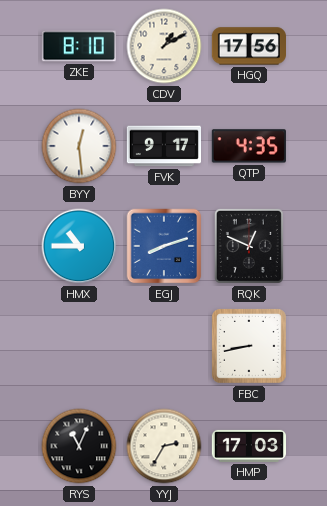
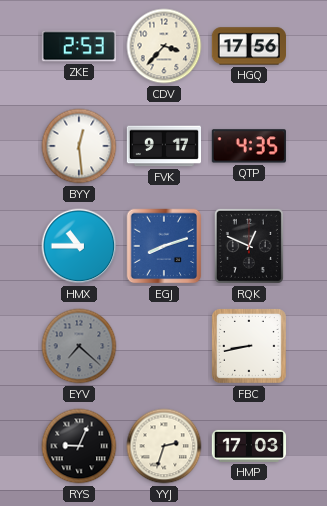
ZKE: 8:10 -> 2:53 (79, 46)
CDV: 1:10 -> 3:37 (164, 46)
EYV: none -> 7:22 (79, 346)
RYS: 11:04 -> 9:04 (79, 446)
YYJ: 2:35 -> 2:33 (164, 446)
